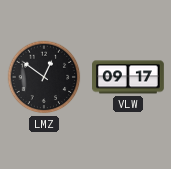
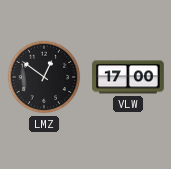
VLW: 09:17 -> 17:00 (129, 77)
